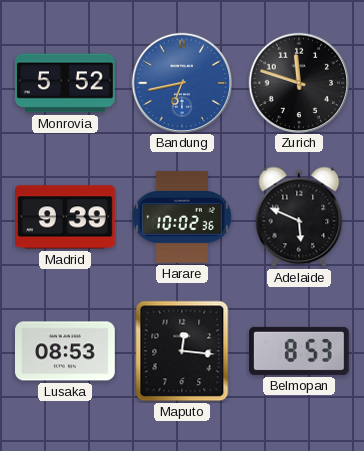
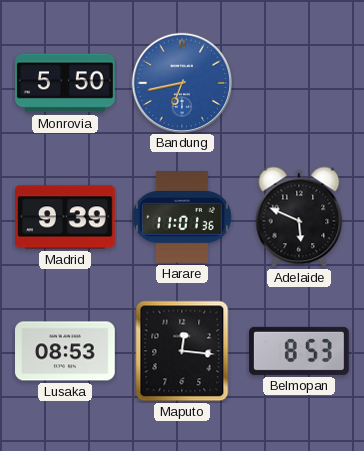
Monrovia: 5:52 -> 5:50 (65, 83)
Zurich: 11:48 -> none (298, 82)
Harare: 10:02 -> 11:01 (182, 217)
